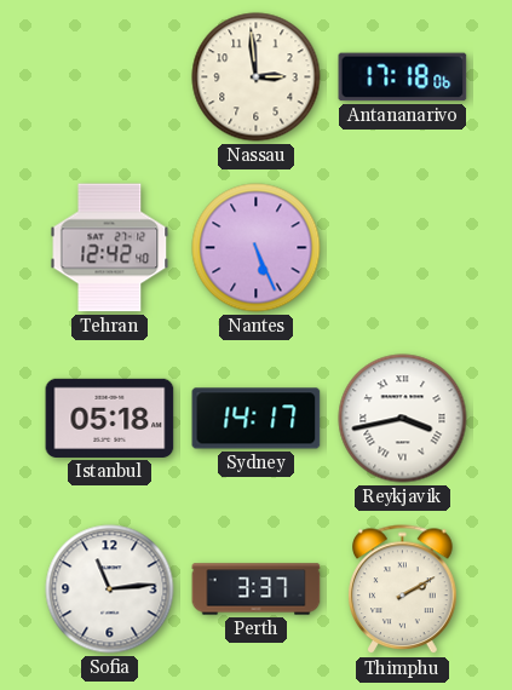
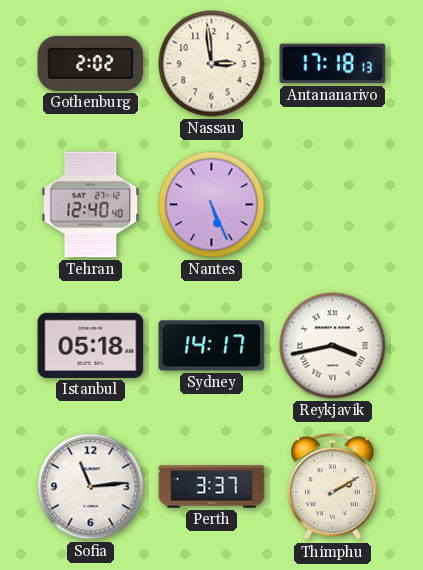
Gothenburg: none -> 2:02 (91, 63)
Antananarivo: 17:18:06 -> 17:18:13 (333, 64)
Tehran: 12:42 -> 12:40 (91, 205)
